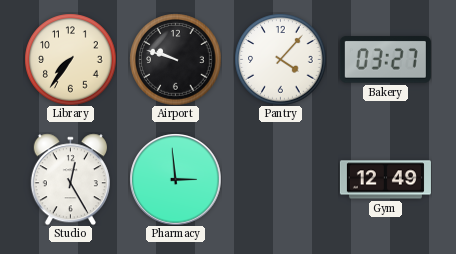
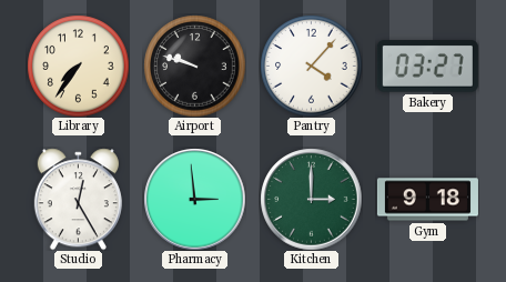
Kitchen: none -> 3:00 (311, 199)
Gym: 12:49 -> 9:18 (427, 200)
